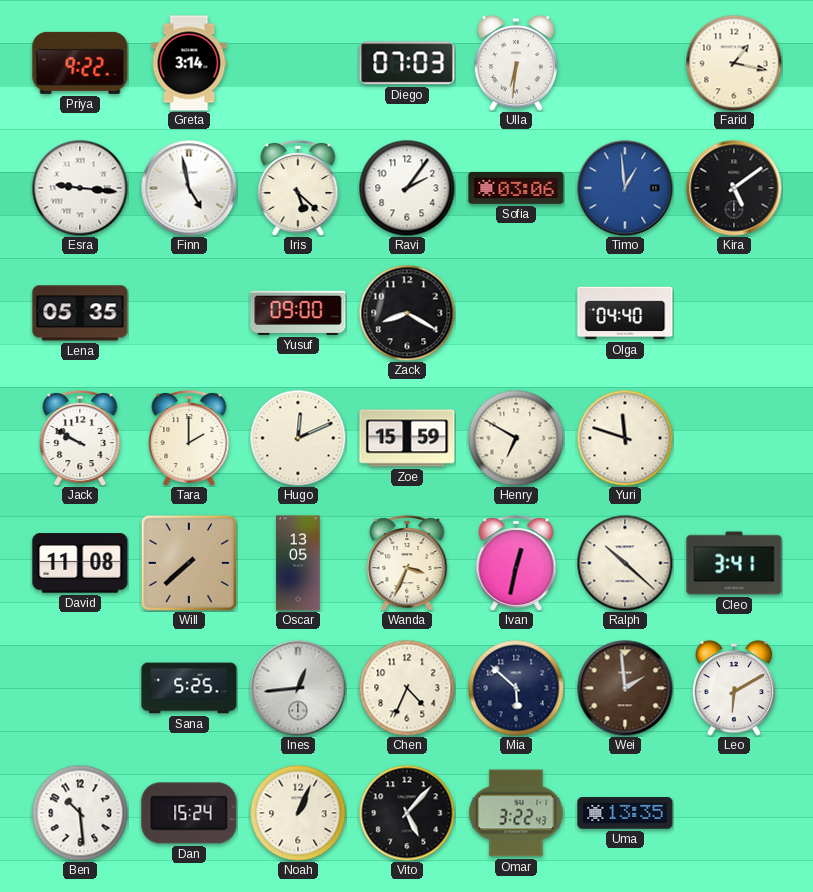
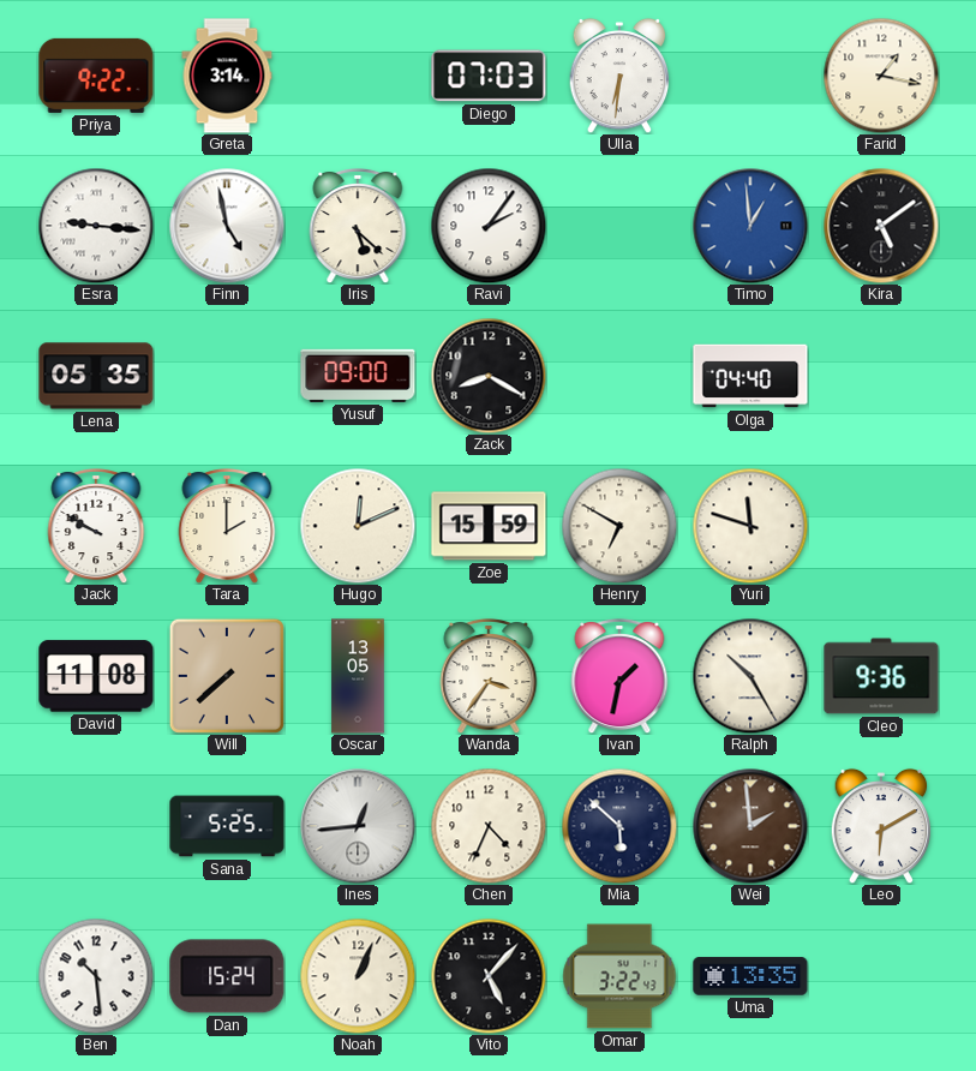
Sofia: 03:06 -> none (516, 188)
Wanda: 3:34 -> 3:36 (489, 676)
Ivan: 12:32 -> 1:32 (619, 676)
Ralph: 10:22 -> 10:25 (750, 676)
Cleo: 3:41 -> 9:36 (881, 676)
